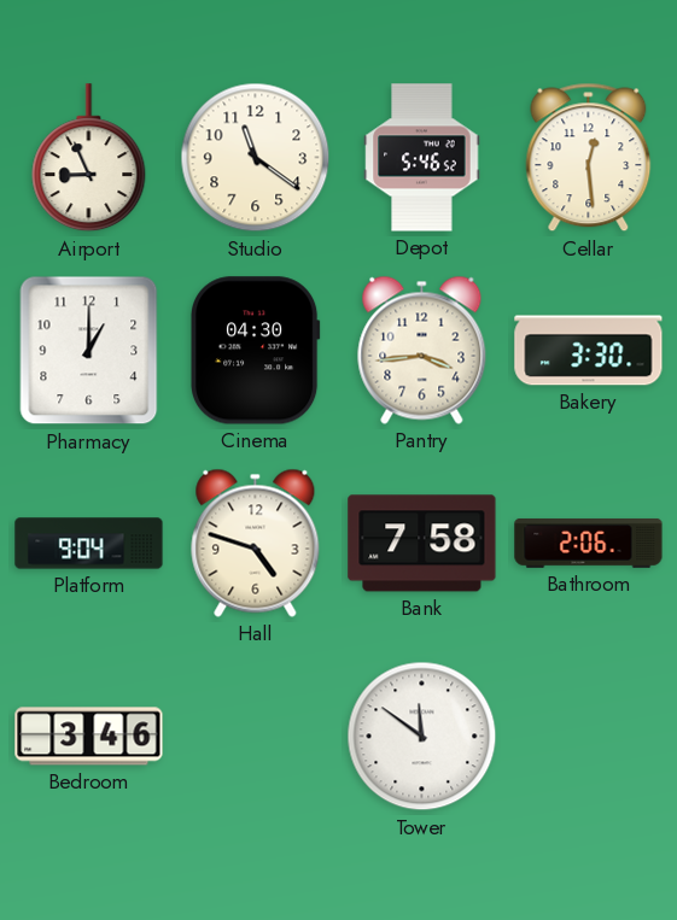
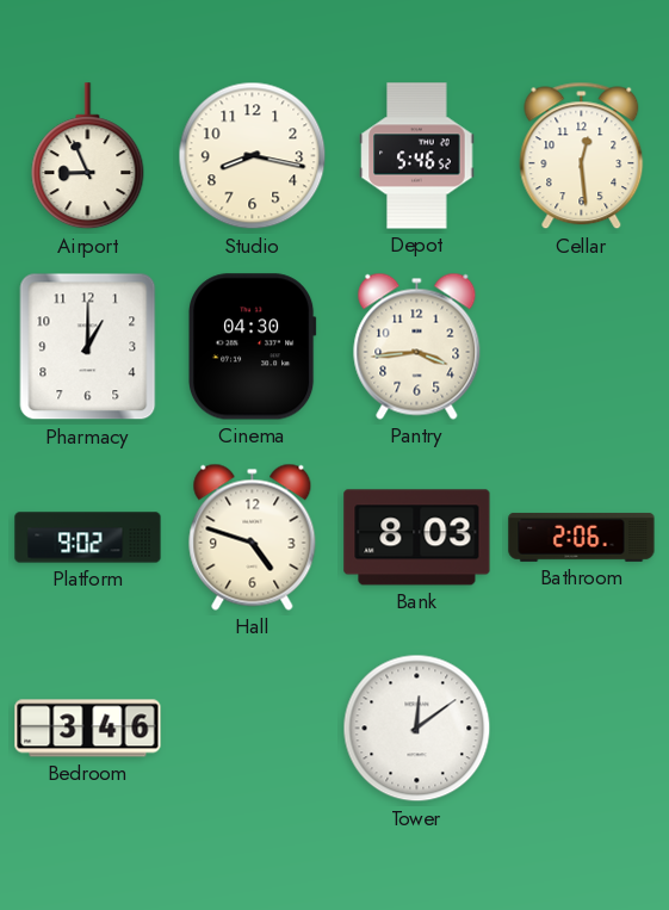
Studio: 11:21 -> 8:17 (253, 156)
Bakery: 3:30 -> none (589, 351)
Platform: 9:04 -> 9:02 (88, 538)
Bank: 7:58 -> 8:03 (417, 538)
Tower: 11:51 -> 12:09 (417, 729)
